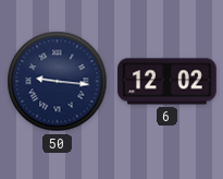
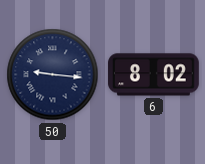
6: 12:02 -> 8:02 (154, 75)
